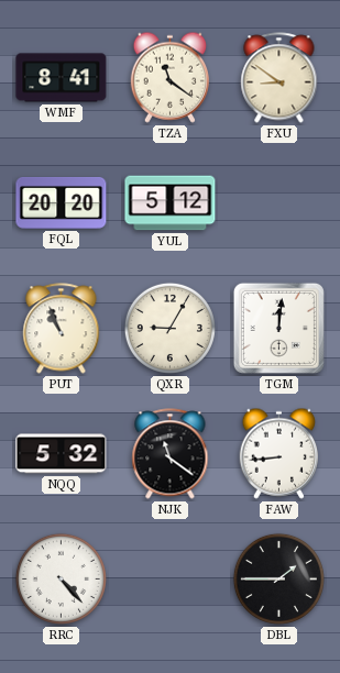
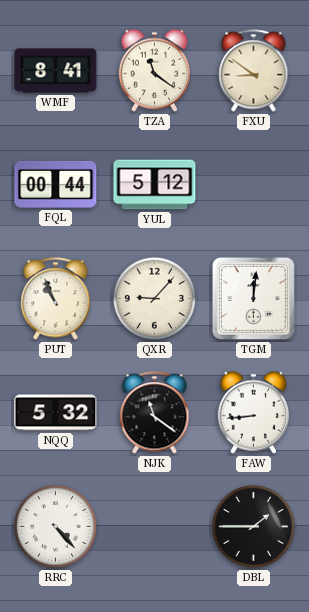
FQL: 20:20 -> 00:44 (56, 184)
QXR: 9:05 -> 9:07 (154, 298)
